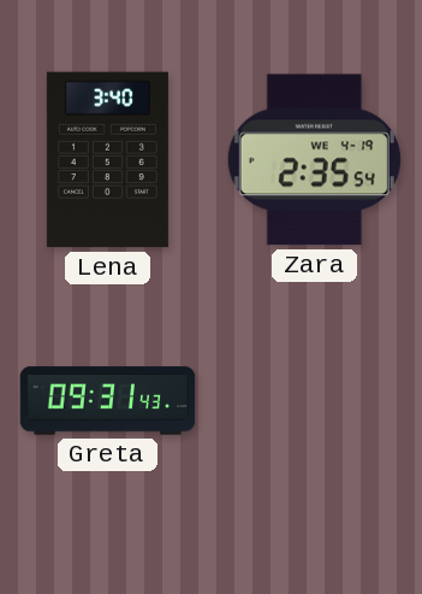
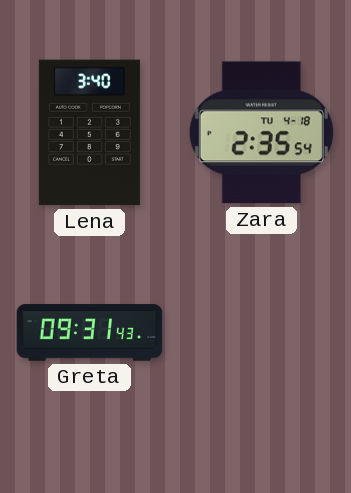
Zara date: WE 4-19 -> TU 4-18 (261, 133)
